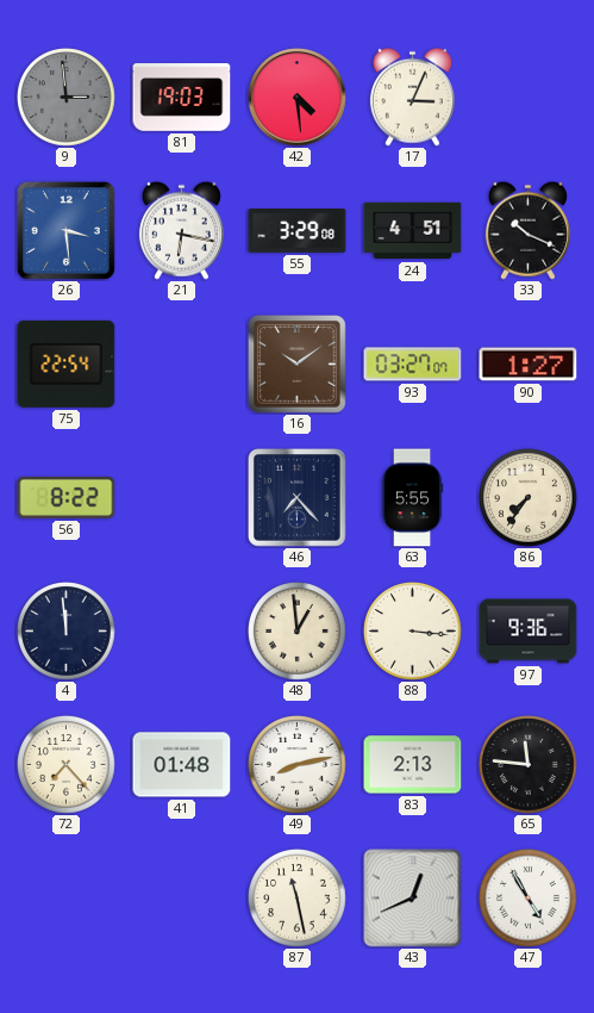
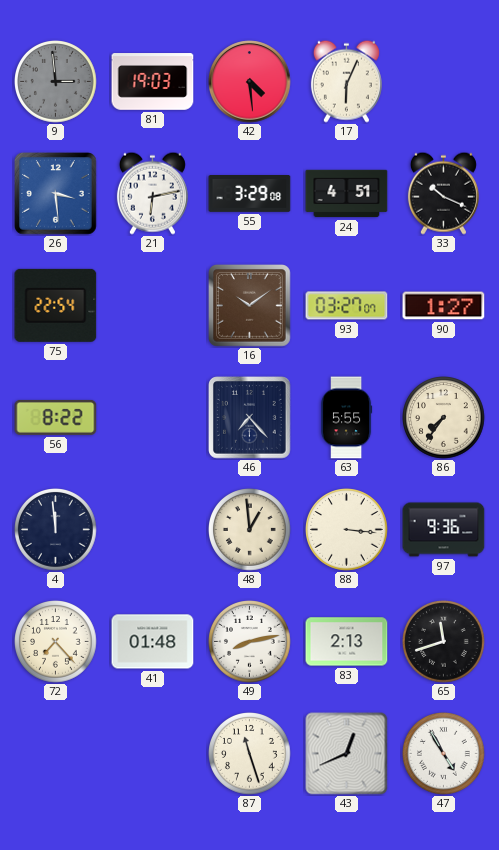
17: 3:04 -> 6:04 (346, 81)
21: 6:17 -> 6:13 (152, 193)
65: 11:46 -> 11:42 (444, 642)
87: 11:28 -> 11:27 (250, 754)
